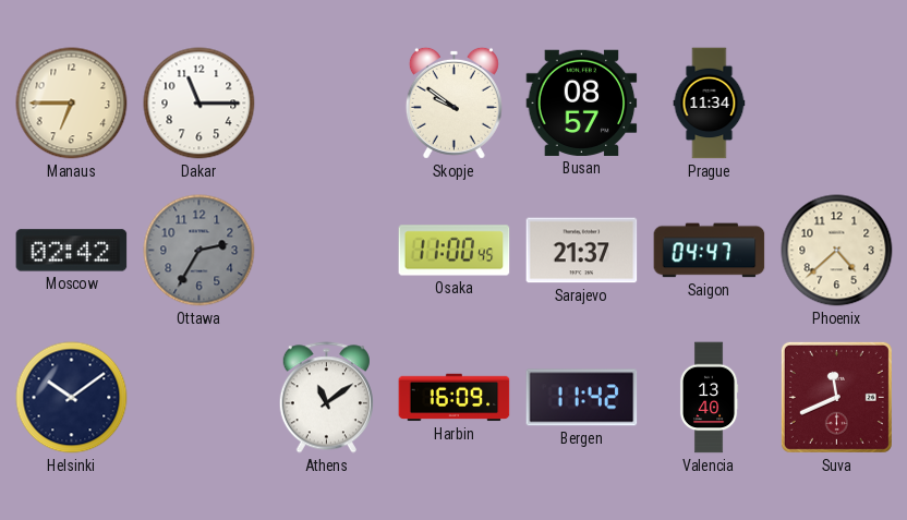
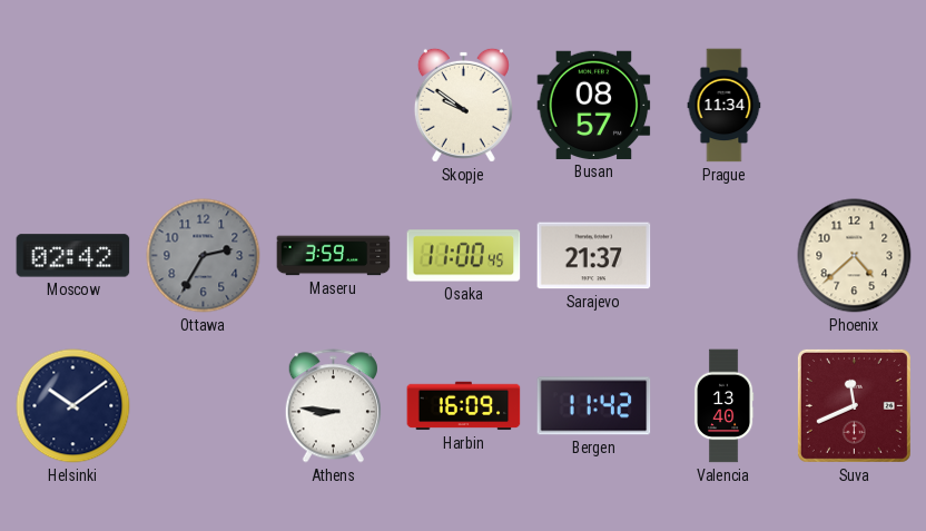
Manaus: 6:45 -> none (72, 104)
Dakar: 11:15 -> none (199, 104)
Maseru: none -> 3:59 (334, 256)
Saigon: 04:47 -> none (710, 251)
Athens: 11:09 -> 8:46 (333, 406)
